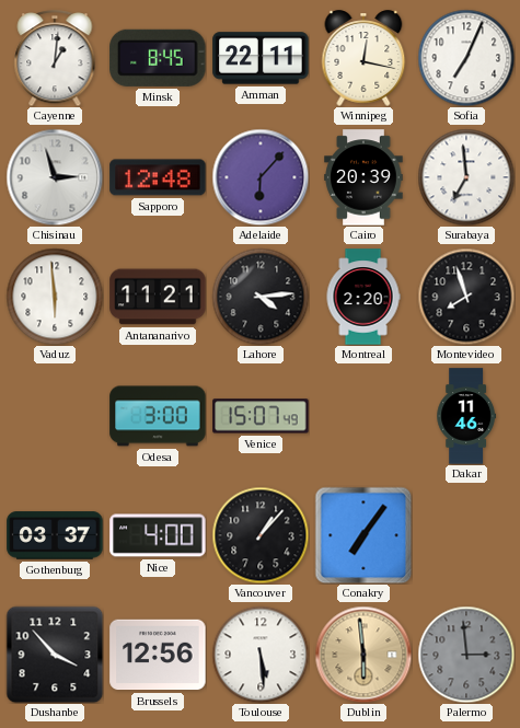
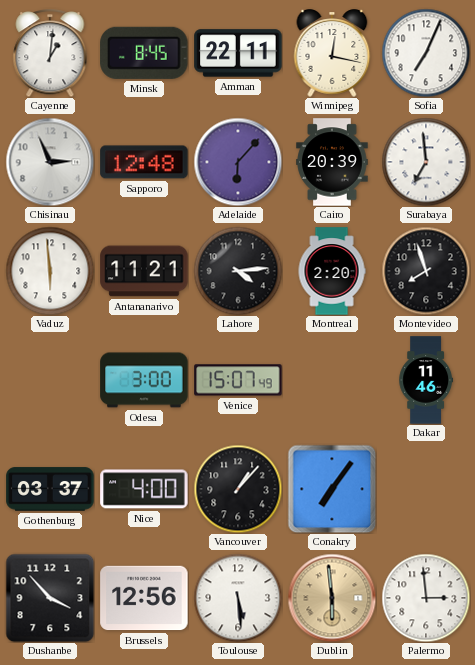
Chisinau: 2:57 -> 2:56 (50, 162)
Palermo dial: grey -> white (426, 598)
